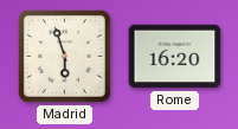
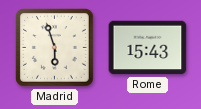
Rome: 16:20 -> 15:43 (148, 48)
